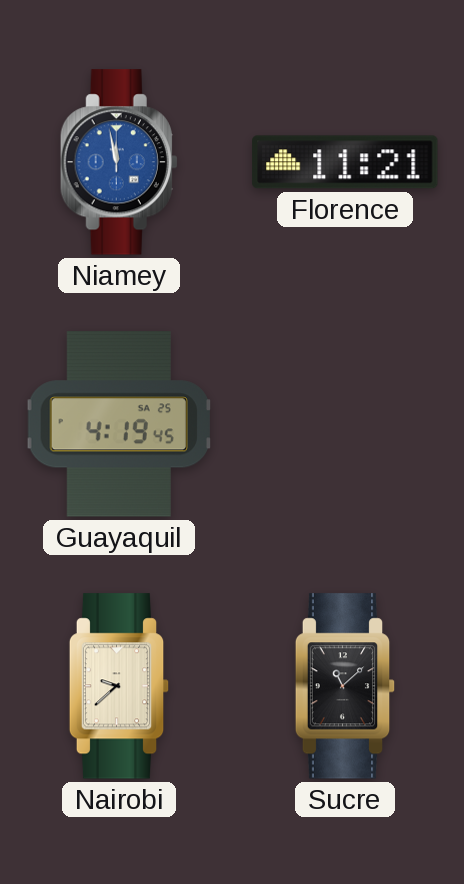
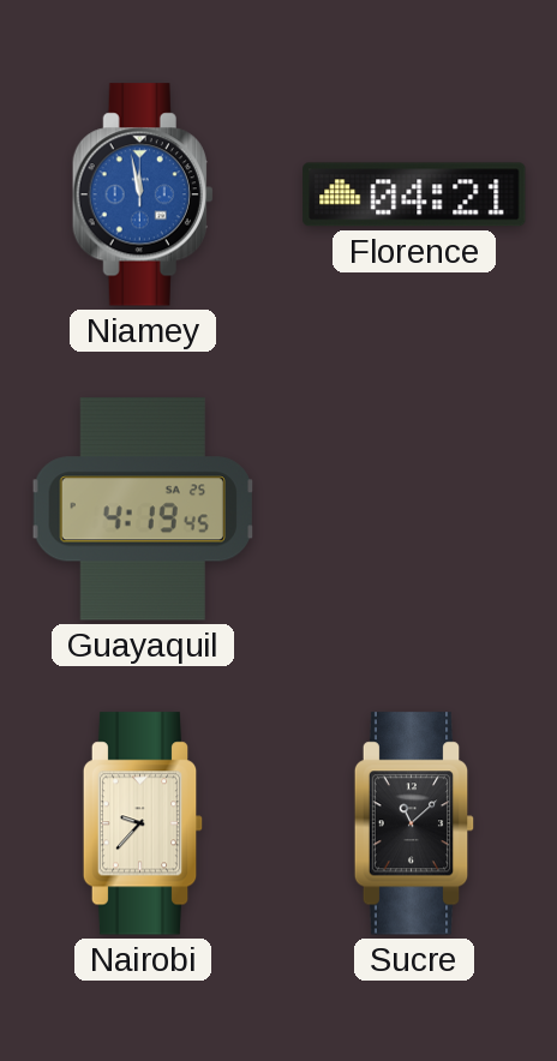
Florence: 11:21 -> 04:21 (414, 194)
Nairobi: 9:38 -> 9:37 (143, 823)
